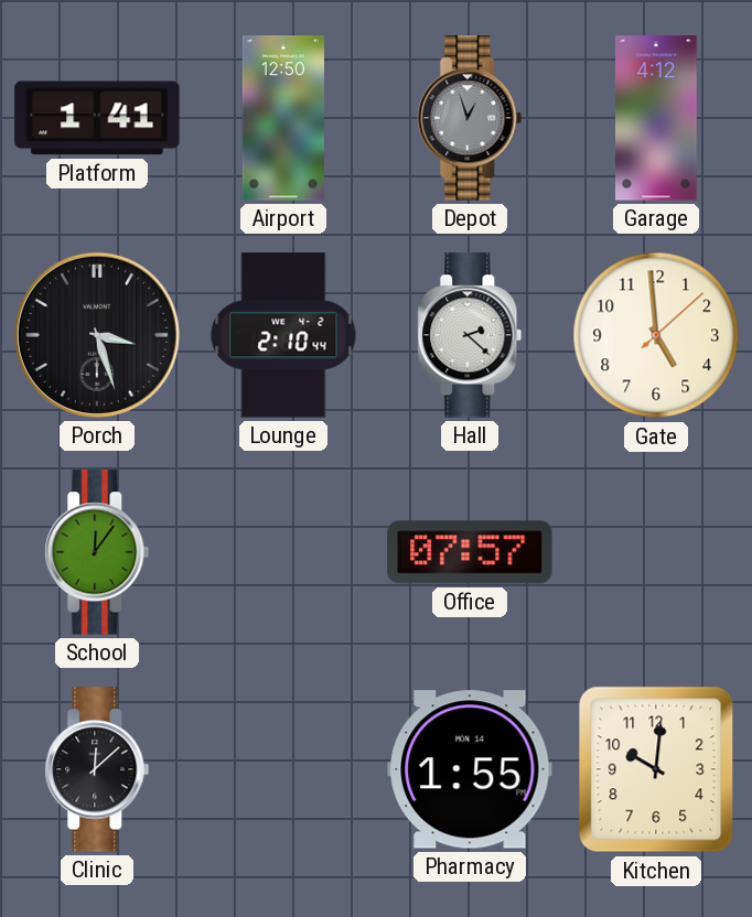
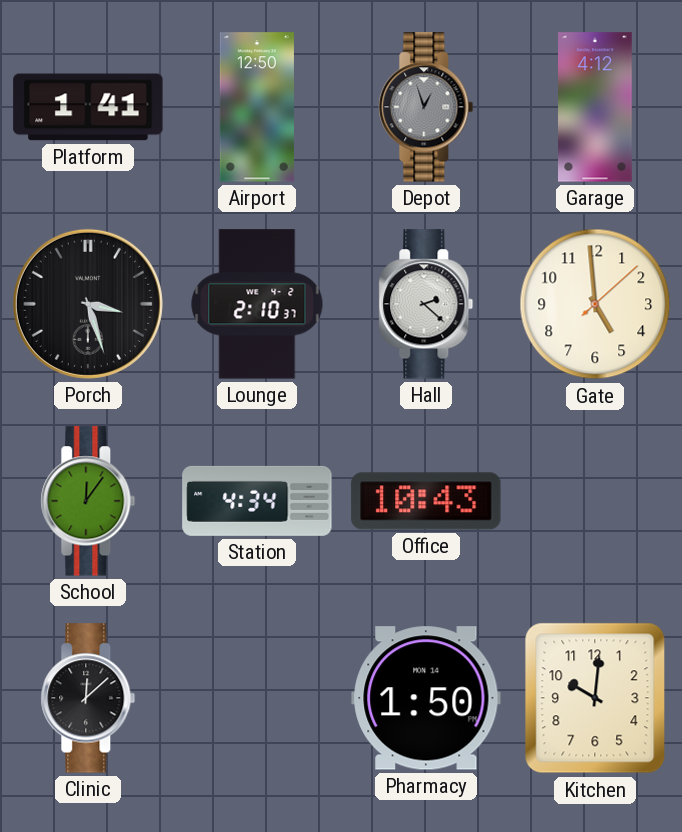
Lounge: 2:10:44 -> 2:10:37 (257, 304)
Station: none -> 4:34 (257, 501)
Office: 07:57 -> 10:43 (426, 501)
Pharmacy: 1:55 -> 1:50 (426, 698)
